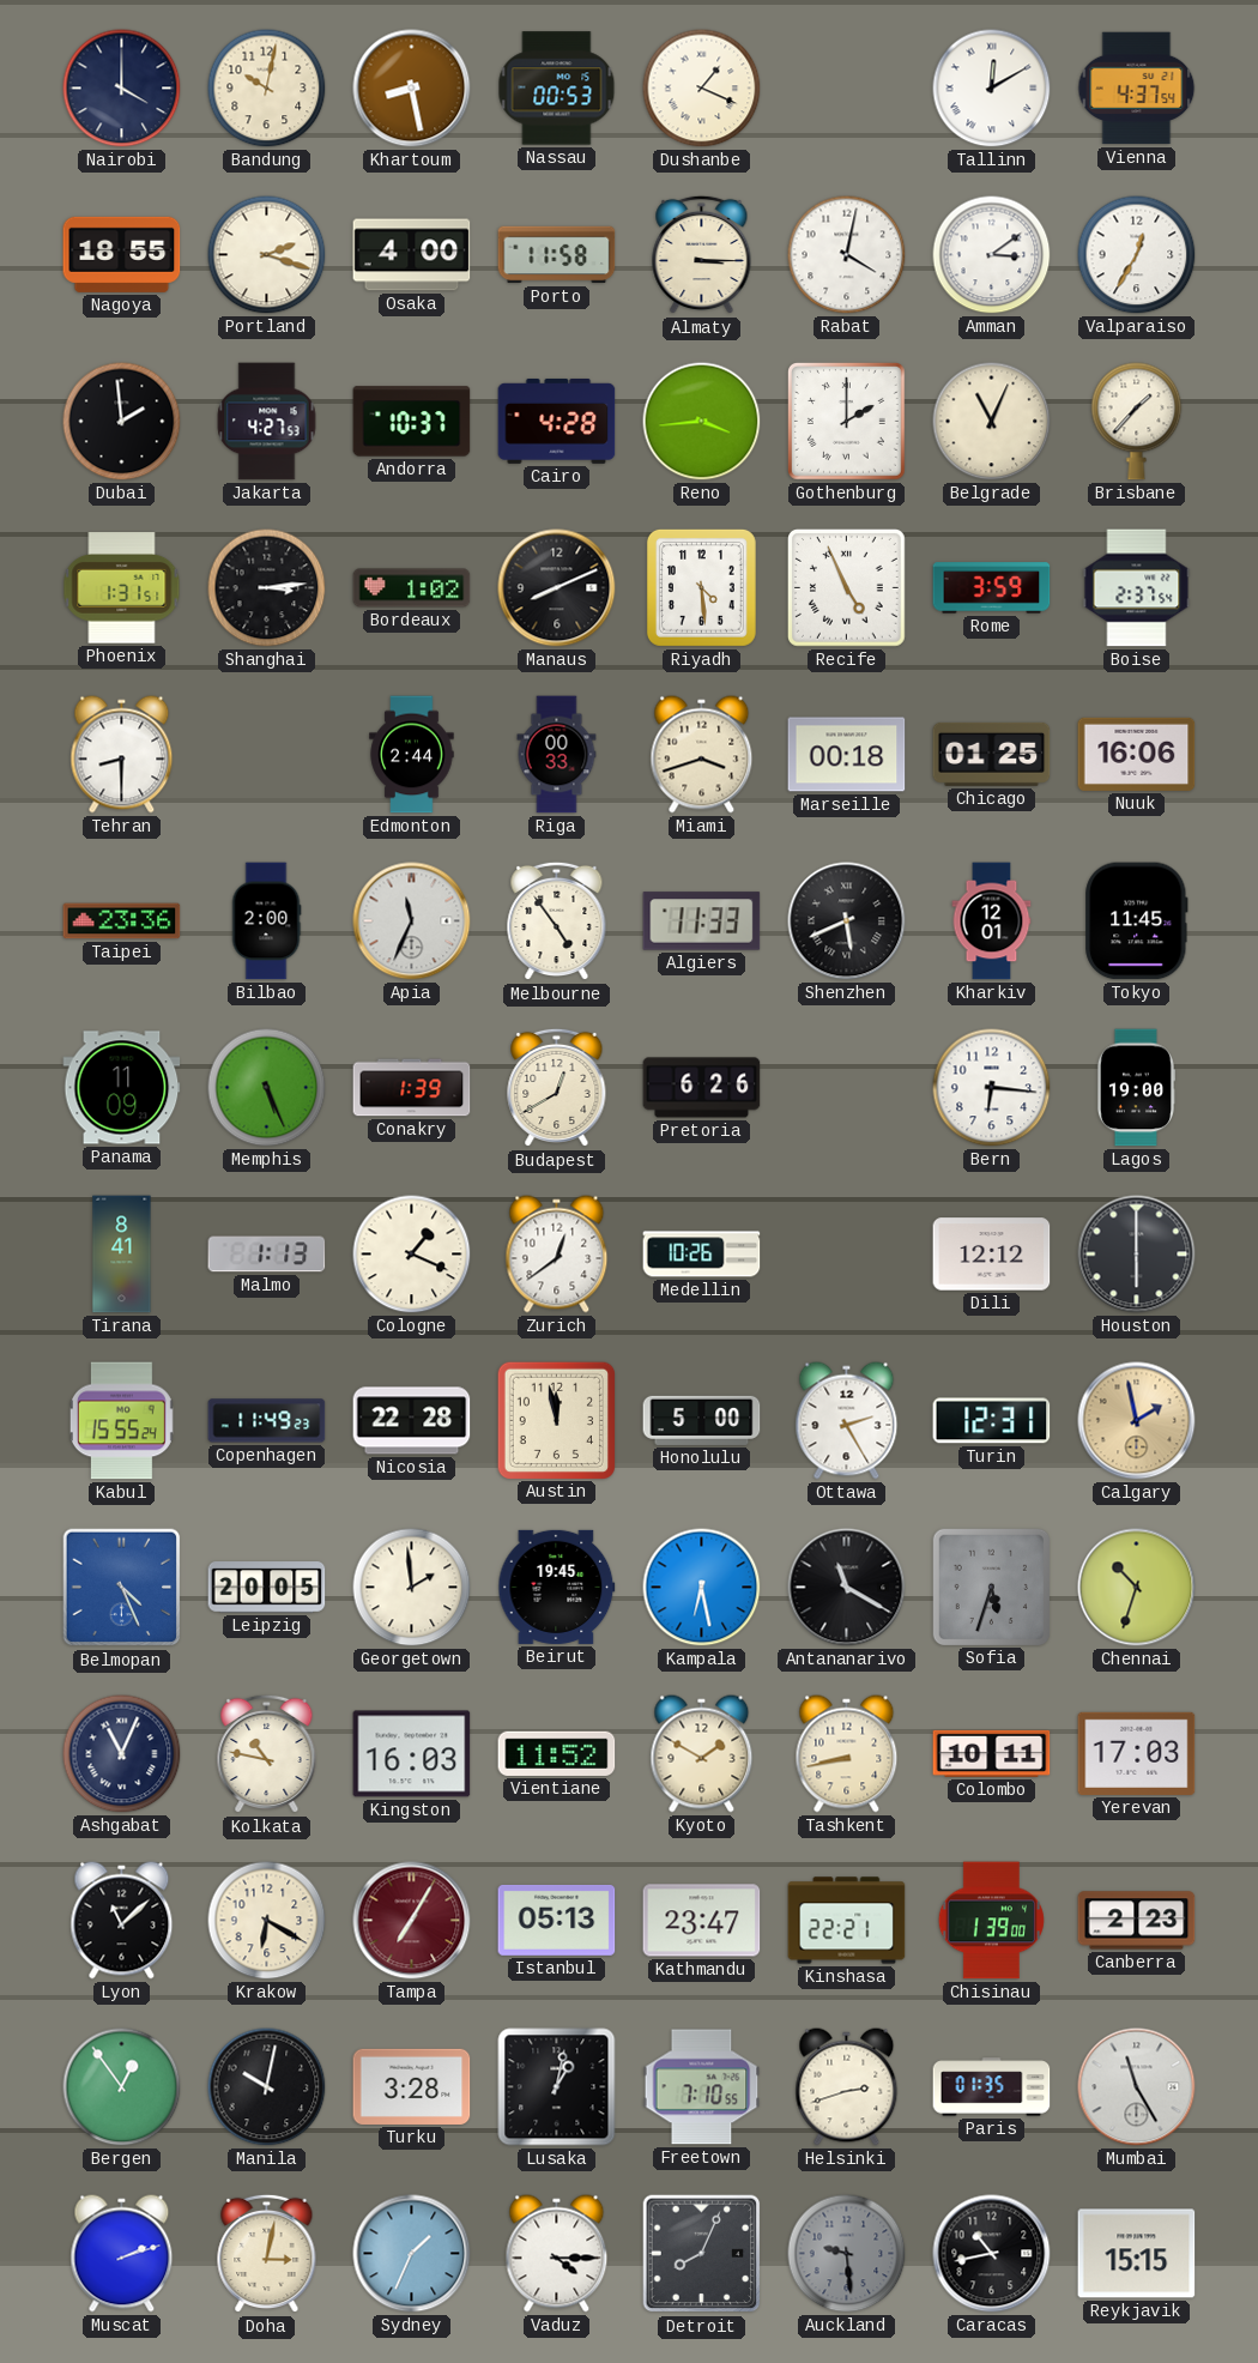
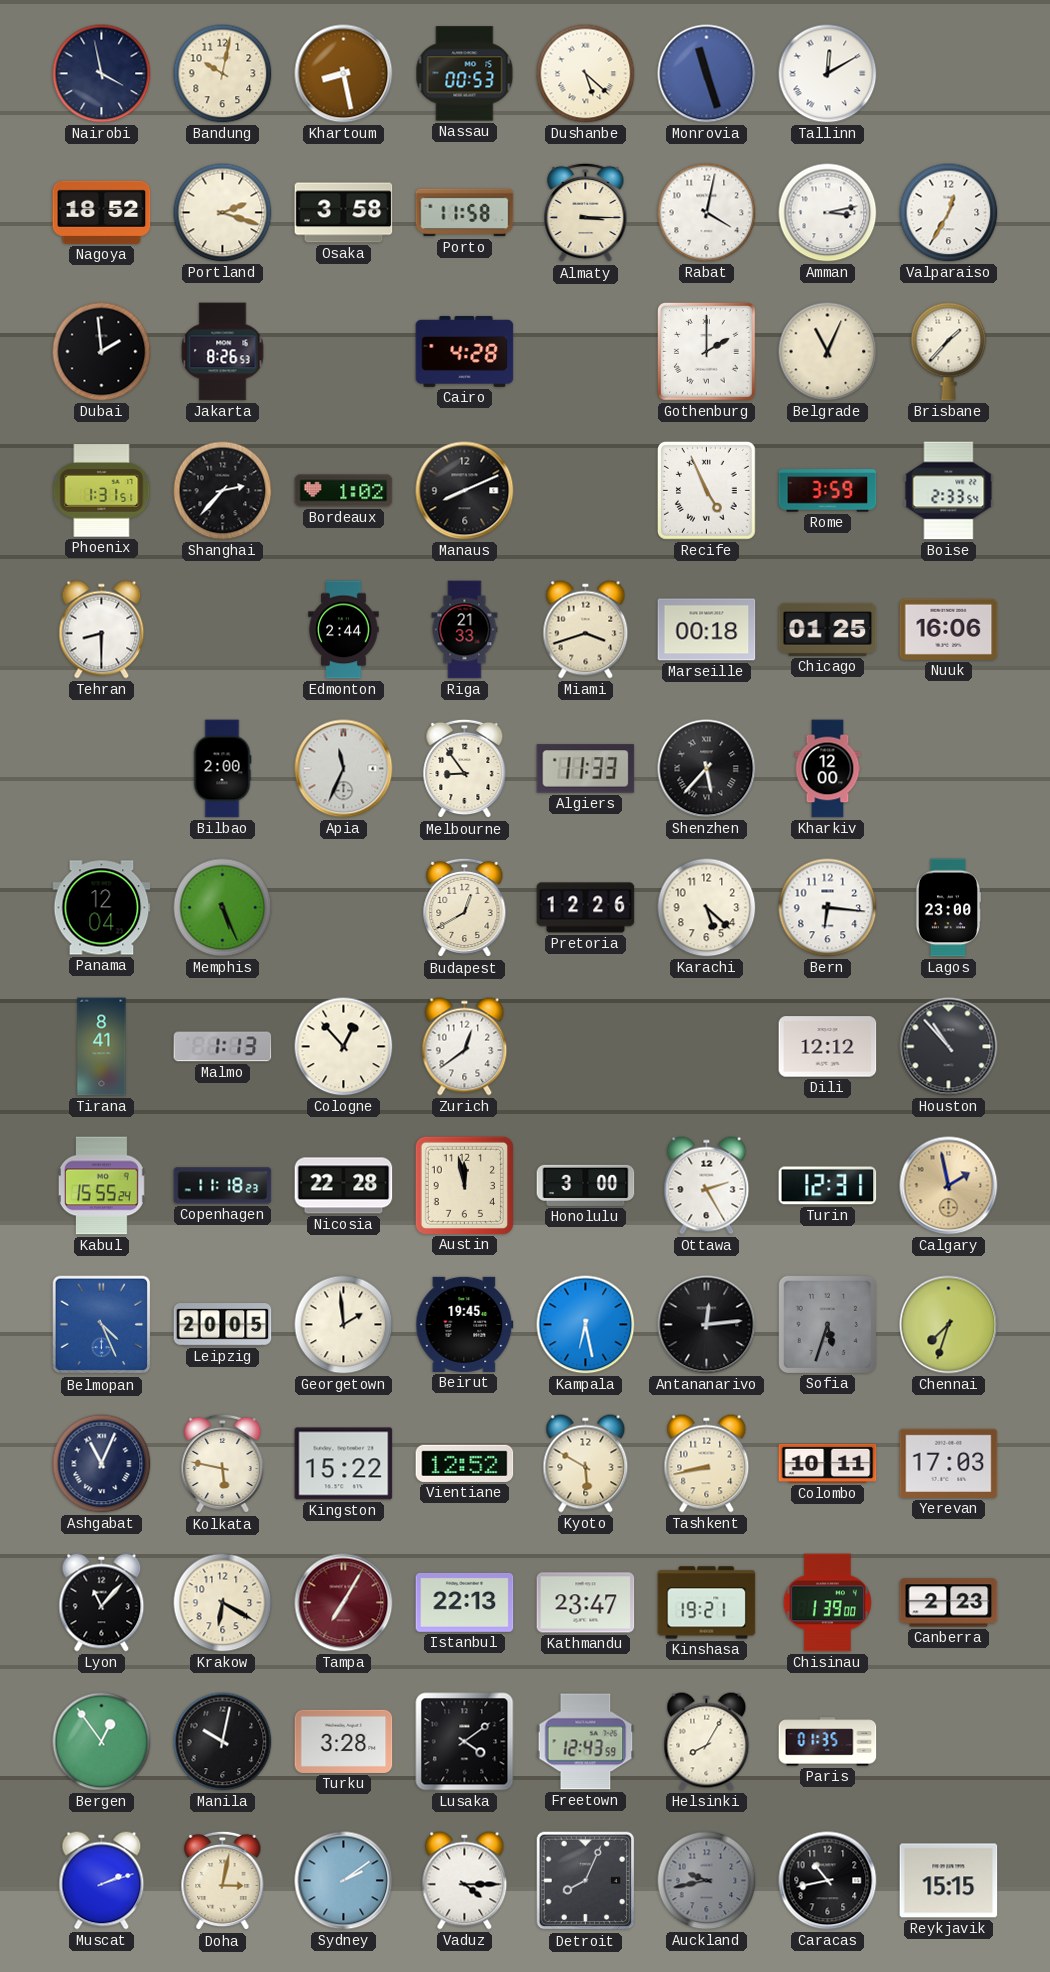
Nairobi: 4:00 -> 3:58 (102, 74)
Dushanbe: 1:19 -> 5:22 (586, 74)
Monrovia: none -> 11:27 (707, 74)
Vienna: 4:37 -> none (1137, 89)
Nagoya: 18:55 -> 18:52 (102, 212)
Osaka: 4:00 -> 3:58 (344, 213)
Amman: 3:09 -> 3:13 (828, 213)
Jakarta: 4:27 -> 8:26 (223, 352)
Andorra: 10:37 -> none (412, 422)
Reno: 3:44 -> none (702, 422)
Shanghai: 3:14 -> 2:37 (223, 491)
Riyadh: 4:29 -> none (701, 587)
Boise: 2:37 -> 2:33 (949, 491)
Riga: 00:33 -> 21:33 (465, 630)
Taipei: 23:36 -> none (122, 921)
Melbourne: 4:54 -> 8:54 (465, 769)
Shenzhen: 5:41 -> 5:37 (707, 769)
Kharkiv: 12:01 -> 12:00 (828, 769)
Tokyo: 11:45 -> none (1137, 921)
Panama: 11:09 -> 12:04 (102, 908)
Conakry: 1:39 -> none (412, 1088)
Pretoria: 6:26 -> 12:26 (586, 908)
Karachi: none -> 5:22 (707, 908)
Lagos: 19:00 -> 23:00 (947, 908)
Cologne: 1:19 -> 12:53 (344, 1047)
Medellin: 10:26 -> none (702, 1255)
Houston: 6:00 -> 10:53 (949, 1047)
Copenhagen: 11:49 -> 11:18 (223, 1186)
Honolulu: 5:00 -> 3:00 (586, 1185)
Antananarivo: 11:20 -> 12:14 (707, 1325)
Chennai: 10:33 -> 7:33 (949, 1325)
Kolkata: 10:47 -> 5:47 (223, 1464)
Kingston: 16:03 -> 15:22 (344, 1464)
Vientiane: 11:52 -> 12:52 (465, 1463)
Kyoto: 1:50 -> 5:50 (586, 1464)
Lyon: 11:08 -> 11:07 (102, 1603)
Istanbul: 05:13 -> 22:13 (465, 1602)
Kinshasa: 22:21 -> 19:21 (707, 1603)
Lusaka: 1:02 -> 4:09 (465, 1742)
Freetown: 7:10 -> 12:43 (586, 1742)
Helsinki: 2:42 -> 8:05 (707, 1742)
Mumbai: 11:25 -> none (1137, 2087)
Sydney: 1:34 -> 2:09 (344, 1881)
Auckland: 9:29 -> 9:43 (707, 1881)
